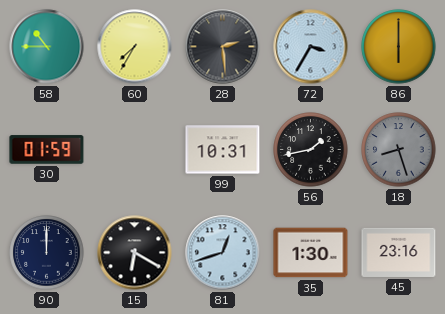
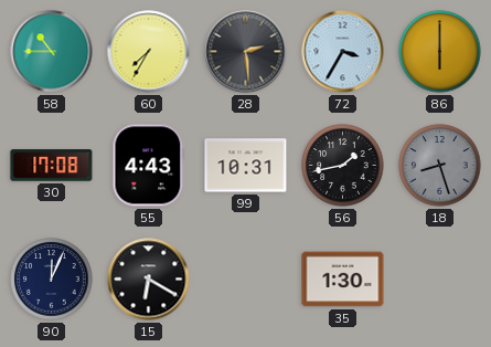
30: 01:59 -> 17:08 (52, 166)
55: none -> 4:43 (149, 166)
90: 12:00 -> 12:04 (52, 280)
81: 12:42 -> none (223, 253)
45: 23:16 -> none (399, 252)
